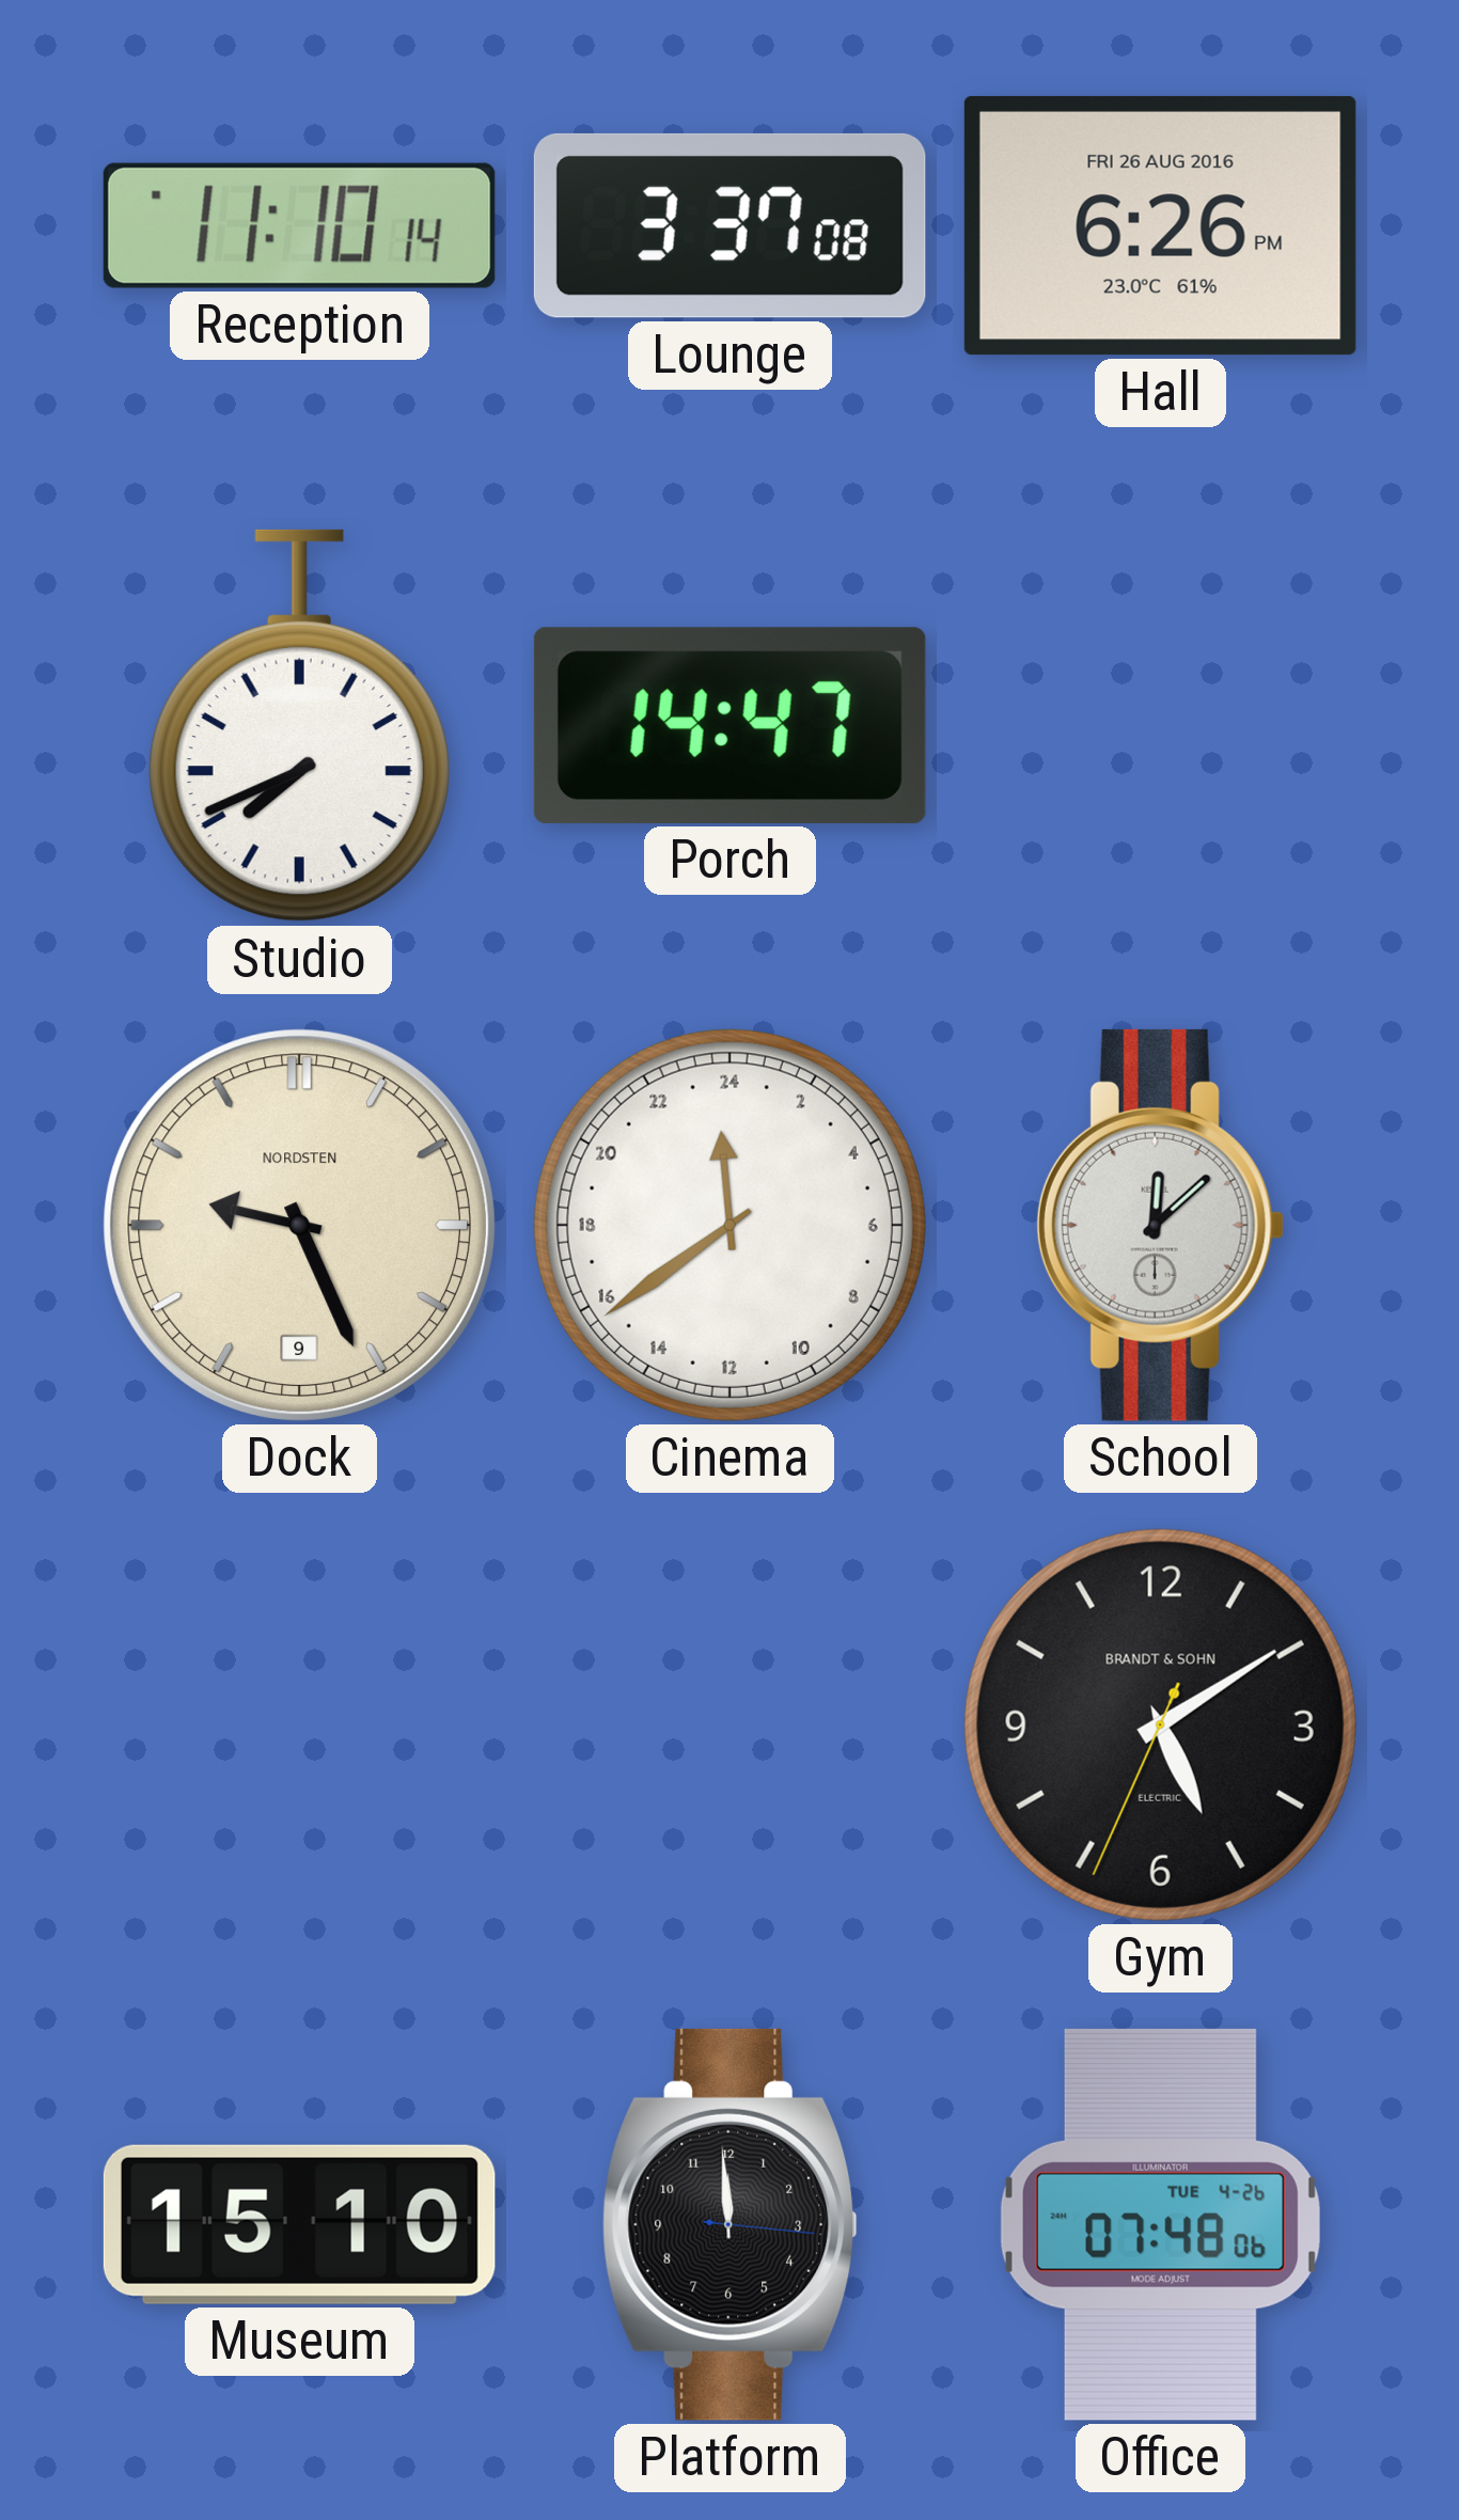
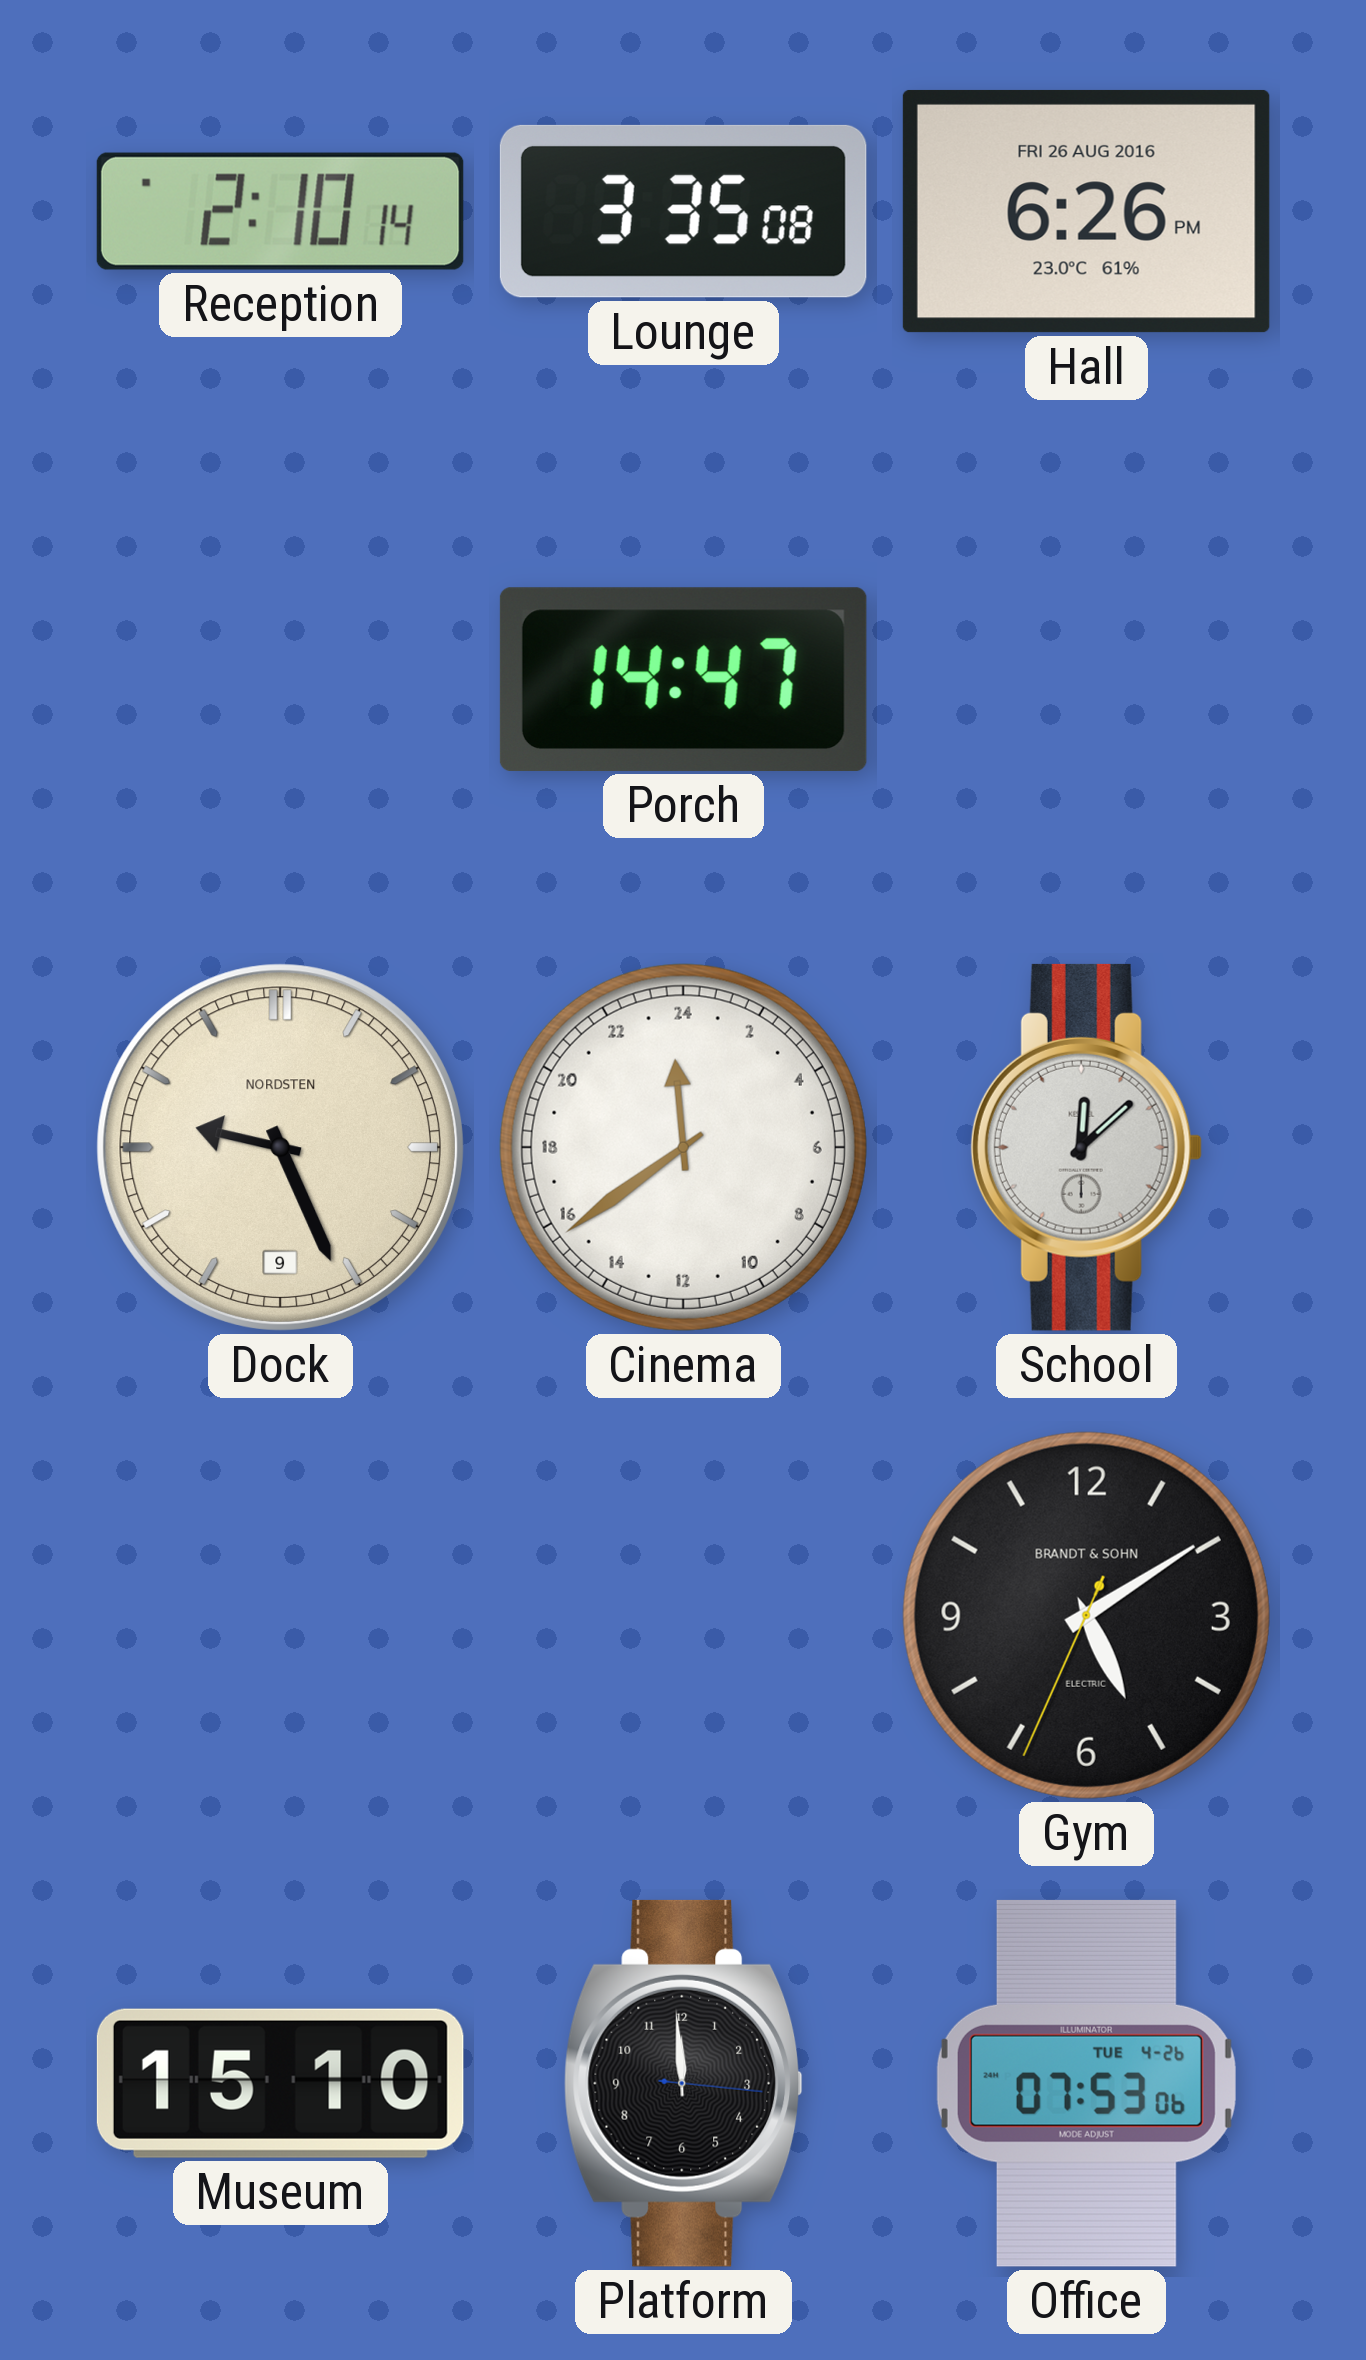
Reception: 11:10 -> 2:10 (280, 211)
Lounge: 3:37 -> 3:35 (683, 211)
Studio: 7:41 -> none (299, 726)
Office: 07:48 -> 07:53 (1086, 2083)
